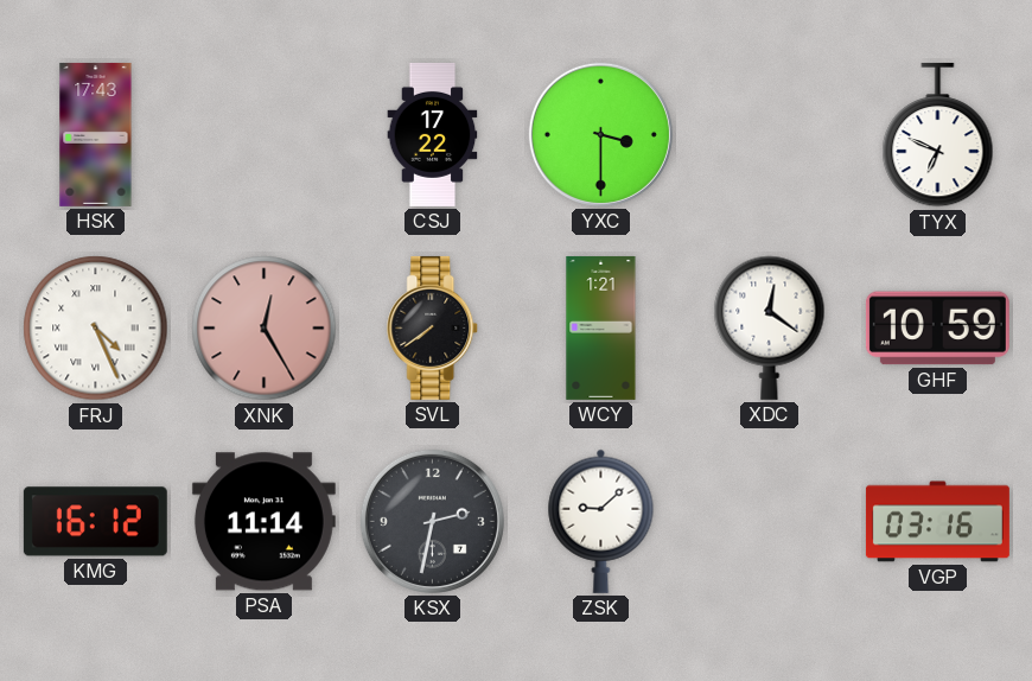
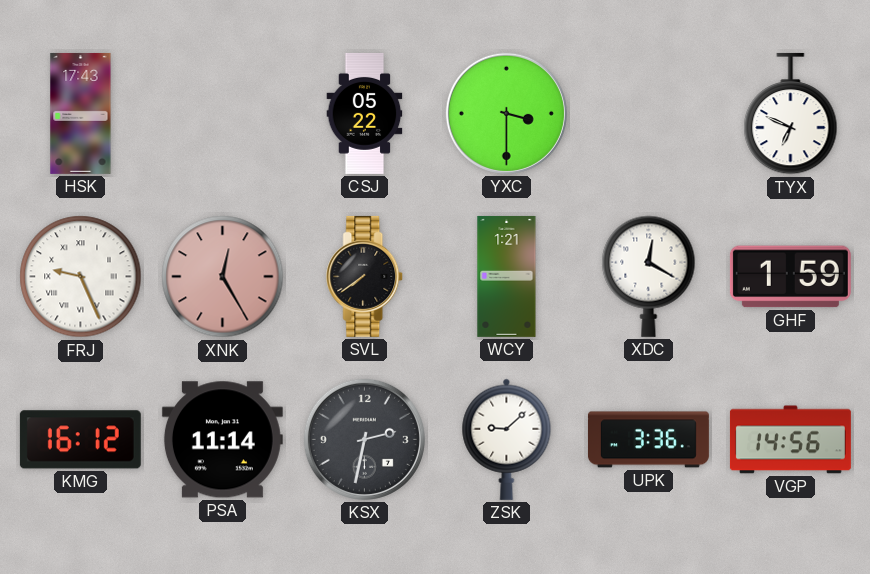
CSJ: 17:22 -> 05:22 (365, 113)
FRJ: 4:26 -> 9:26 (81, 277)
XDC: 12:21 -> 12:20 (649, 276)
GHF: 10:59 -> 1:59 (790, 277)
UPK: none -> 3:36 (648, 440)
VGP: 03:16 -> 14:56 (790, 440)
